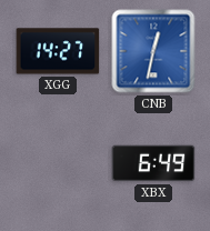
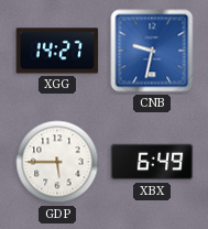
CNB: 12:32 -> 9:32 (152, 51)
GDP: none -> 5:45 (57, 162)
